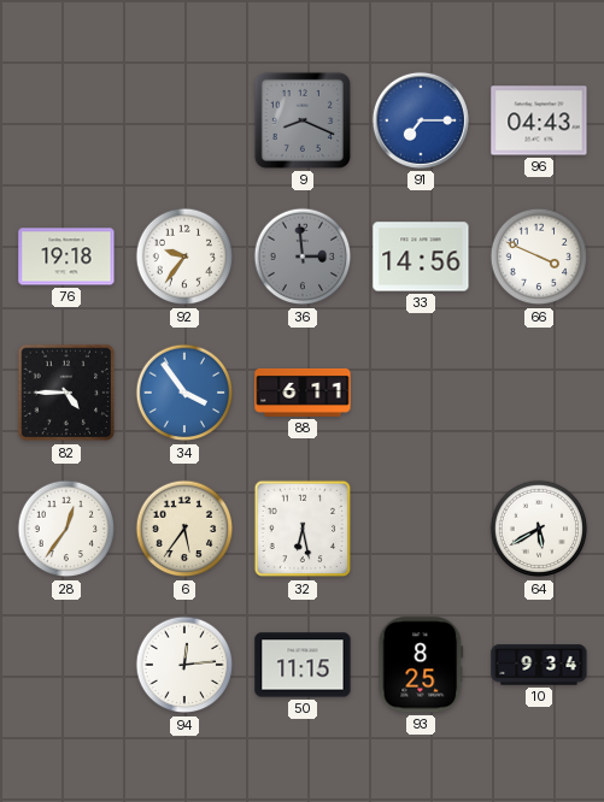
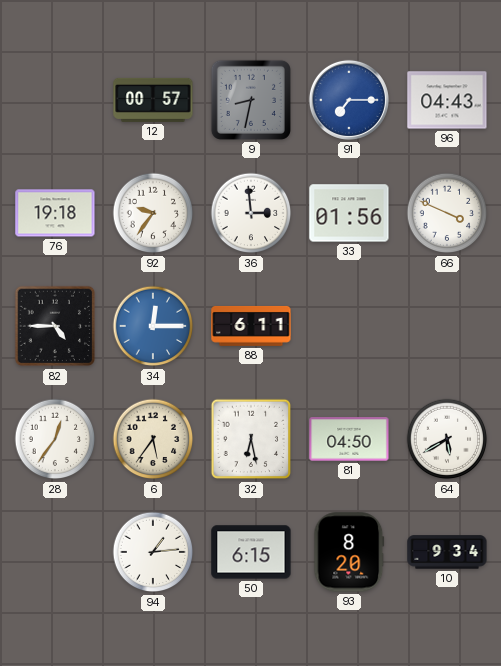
12: none -> 00:57 (153, 100)
9: 8:19 -> 8:32 (251, 100)
36 dial: grey -> white (251, 213)
33: 14:56 -> 01:56 (349, 213)
34: 3:54 -> 12:15 (153, 326)
81: none -> 04:50 (349, 439)
94: 12:14 -> 1:14 (153, 552)
50: 11:15 -> 6:15 (251, 552)
93: 8:25 -> 8:20 (349, 552)
